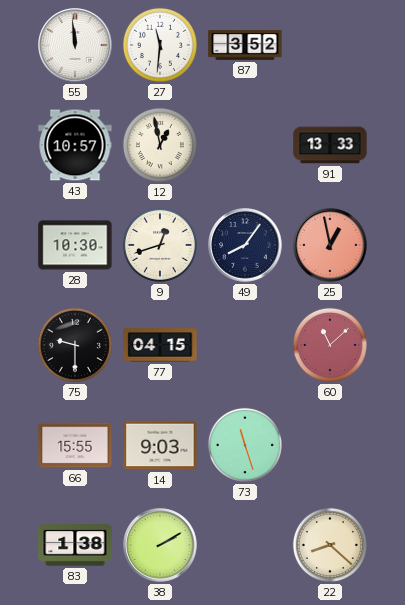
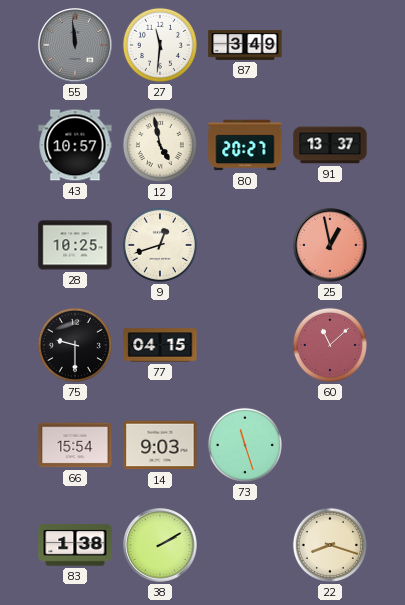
55 dial: white -> grey (75, 45)
87: 3:52 -> 3:49 (245, 45)
12: 12:58 -> 4:58 (160, 145)
80: none -> 20:27 (245, 145)
91: 13:33 -> 13:37 (330, 145)
28: 10:30 -> 10:25 (75, 245)
49: 8:06 -> none (245, 245)
66: 15:55 -> 15:54 (75, 445)
22: 8:22 -> 8:18 (330, 545)
